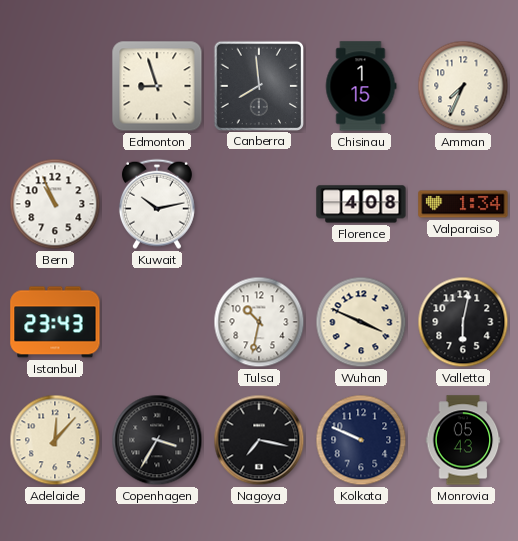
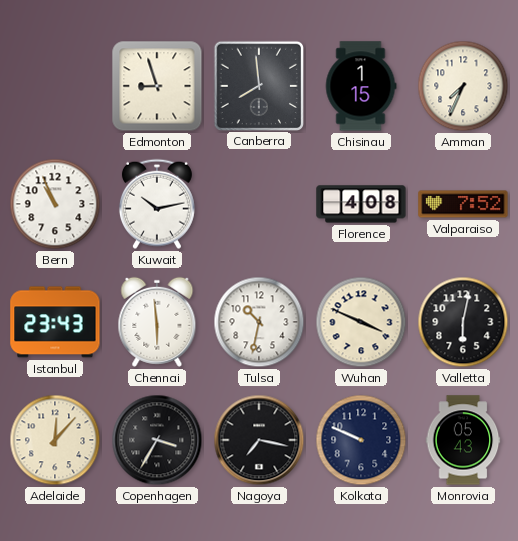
Valparaiso: 1:34 -> 7:52 (463, 204)
Chennai: none -> 5:59 (157, 322)
